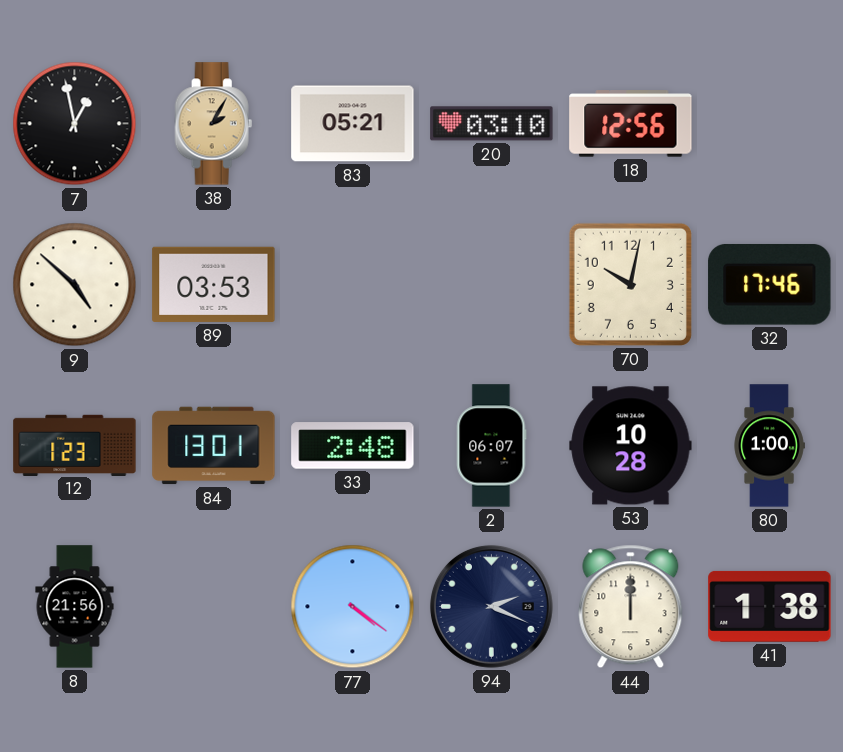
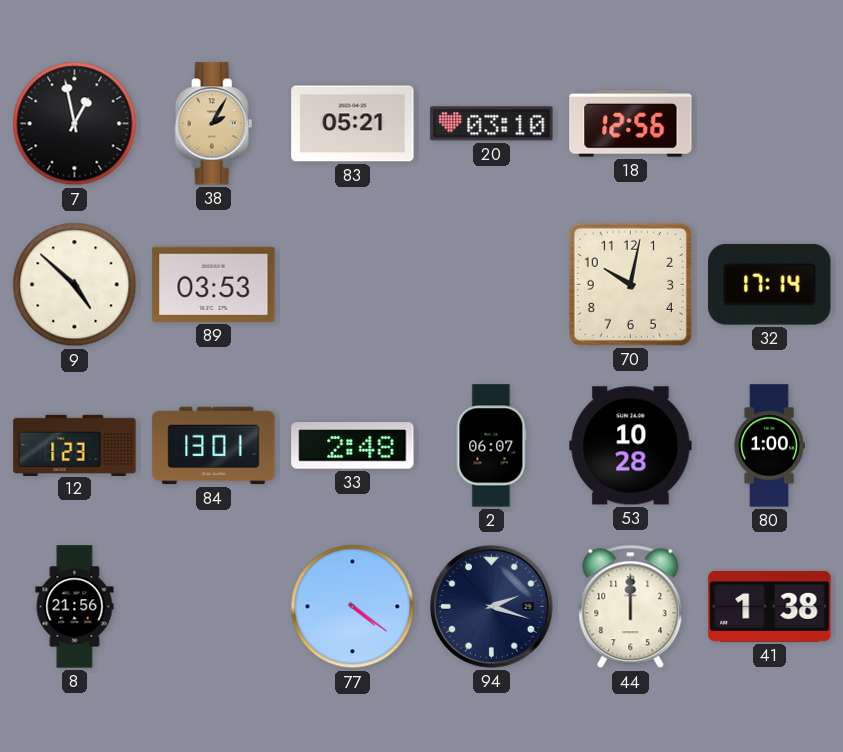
32: 17:46 -> 17:14 (770, 285)
94: 2:19 -> 2:18 (491, 606)
